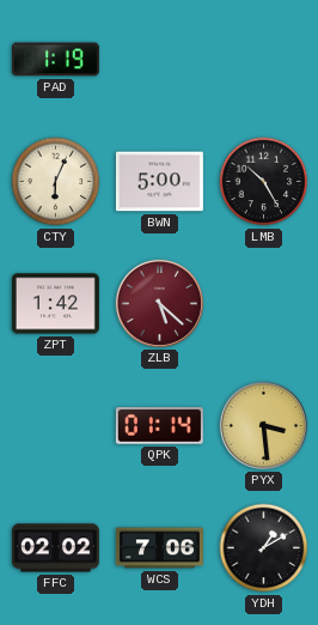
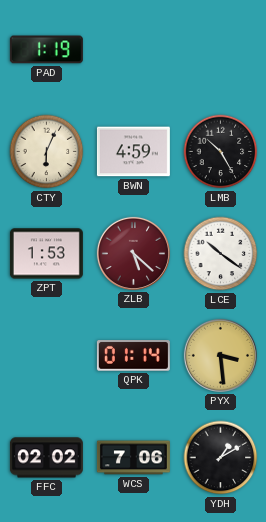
BWN: 5:00 -> 4:59 (133, 152)
ZPT: 1:42 -> 1:53 (46, 254)
LCE: none -> 10:21 (221, 254)
